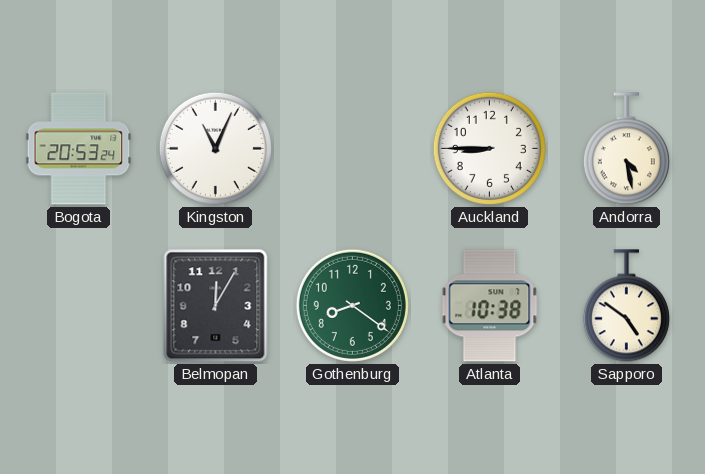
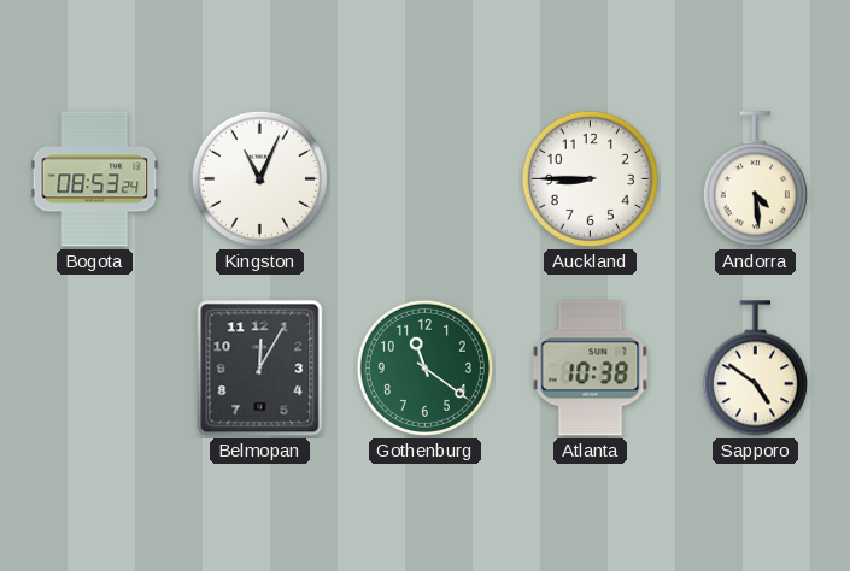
Bogota: 20:53 -> 08:53 (95, 179)
Andorra: 4:28 -> 4:29 (755, 179)
Gothenburg: 8:21 -> 11:21 (424, 367)
